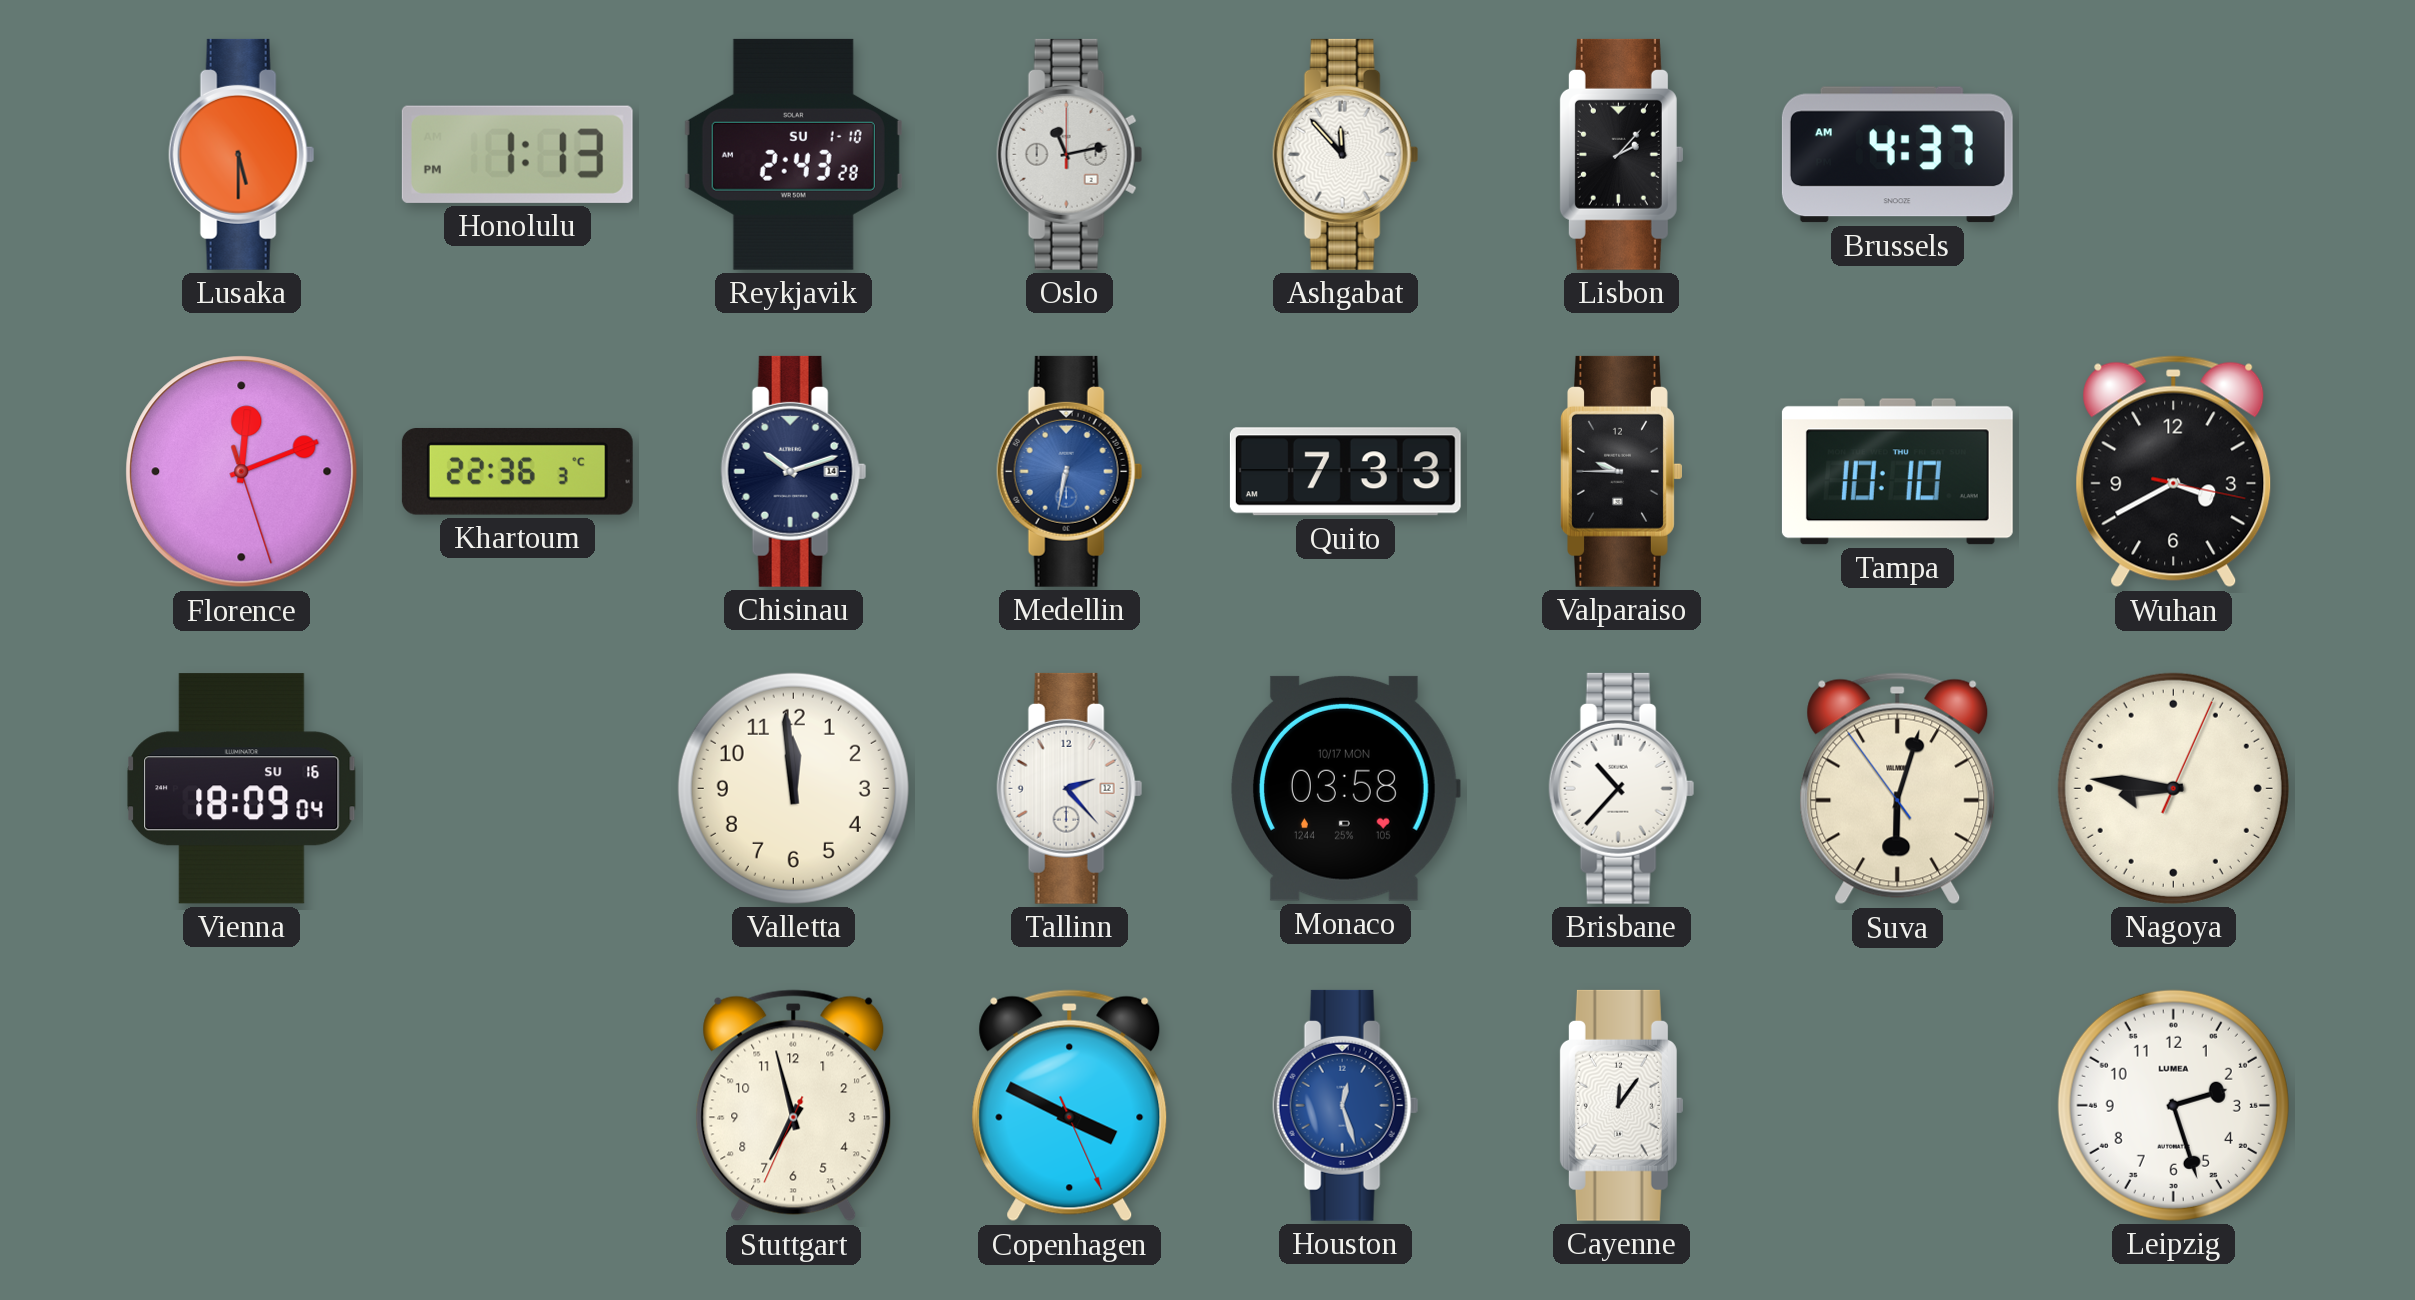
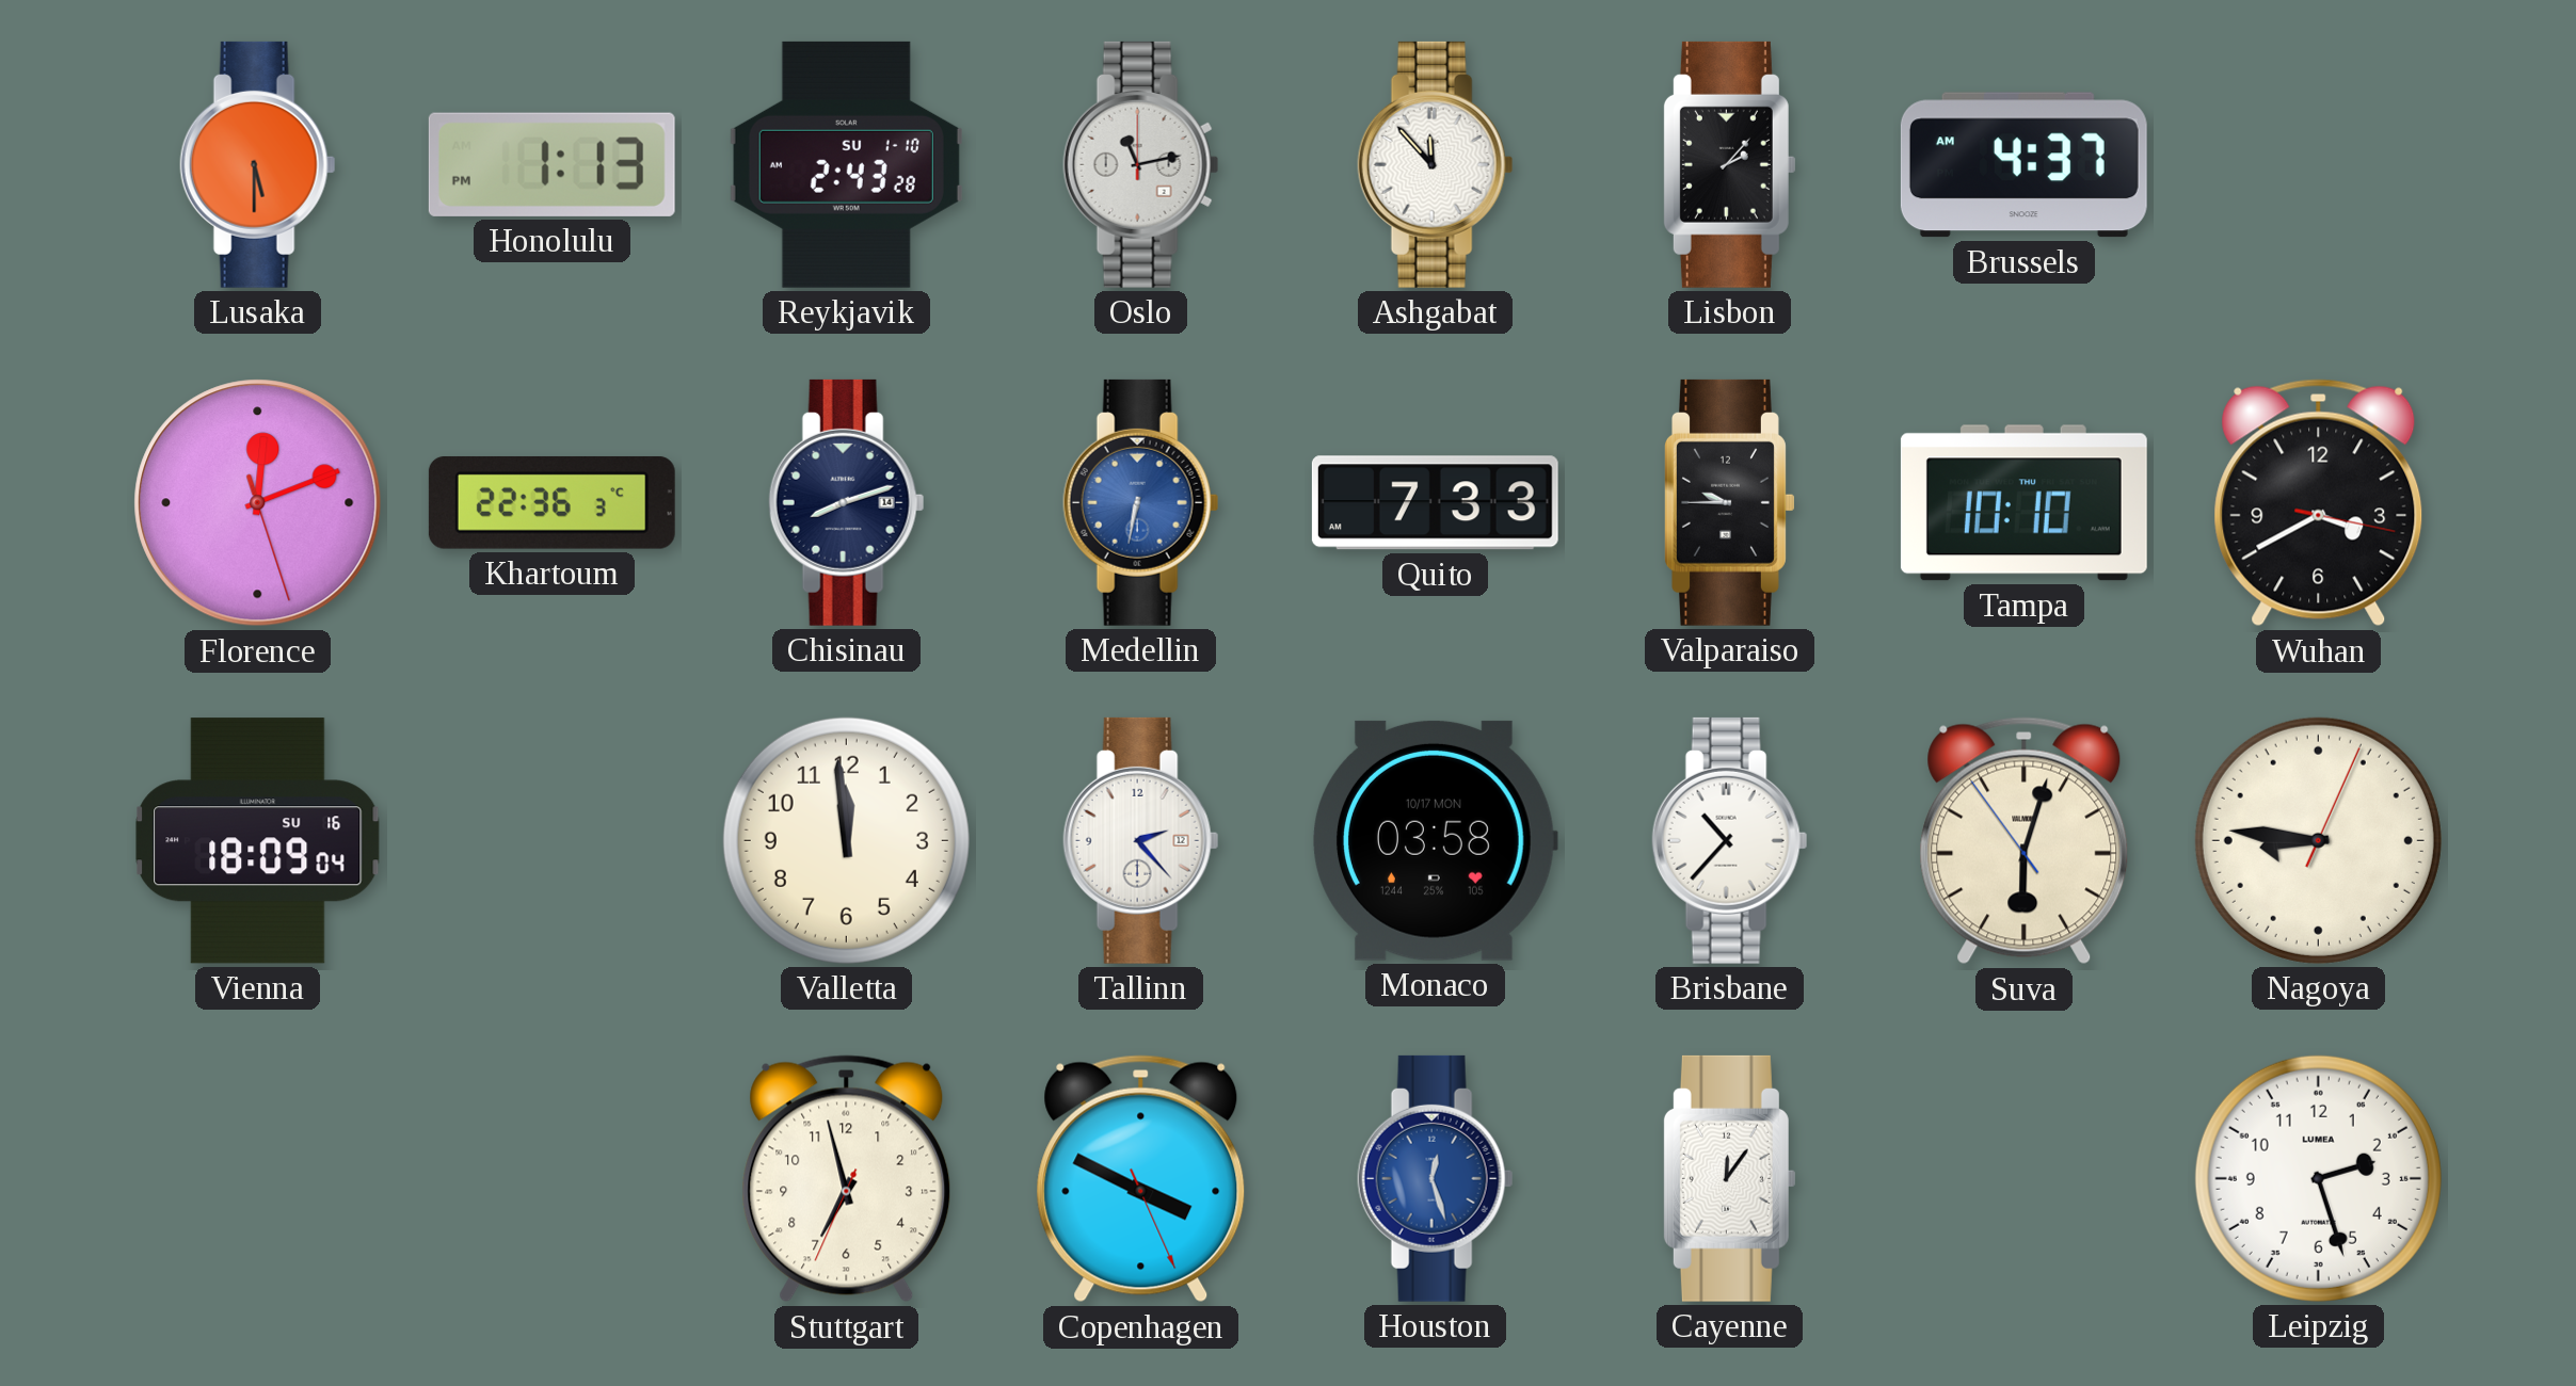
Chisinau: 10:12 -> 8:12 (847, 502)
